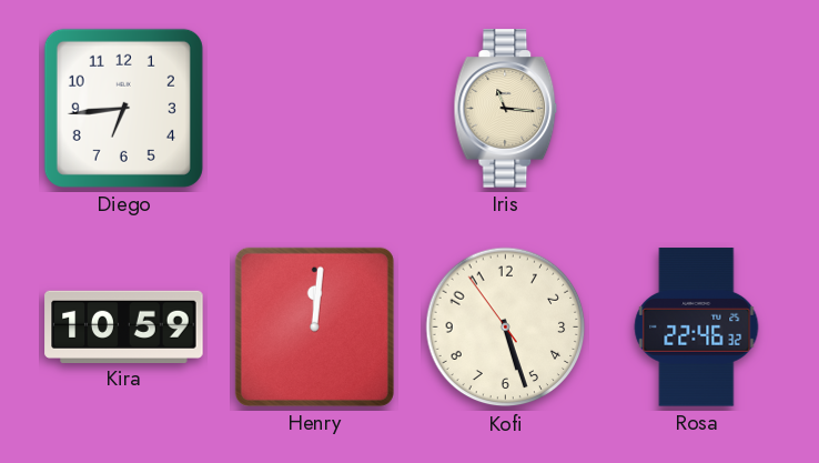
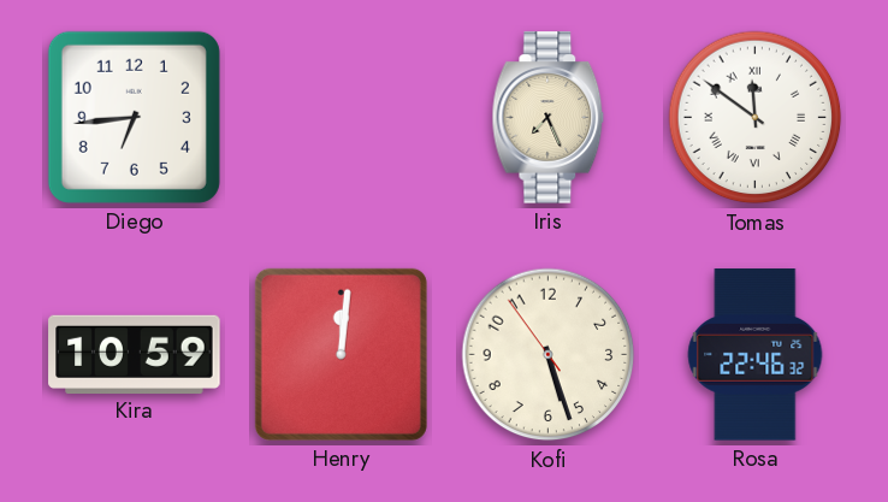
Iris: 11:16 -> 7:26 (549, 118)
Tomas: none -> 11:51 (756, 118)
